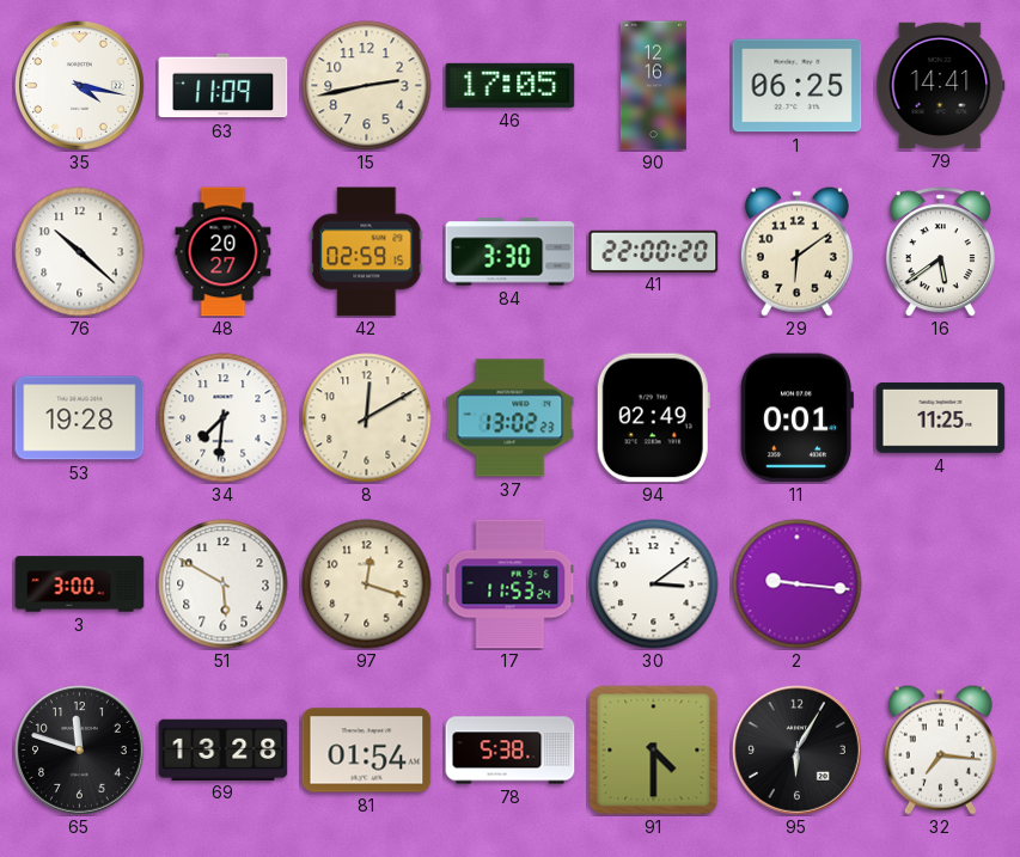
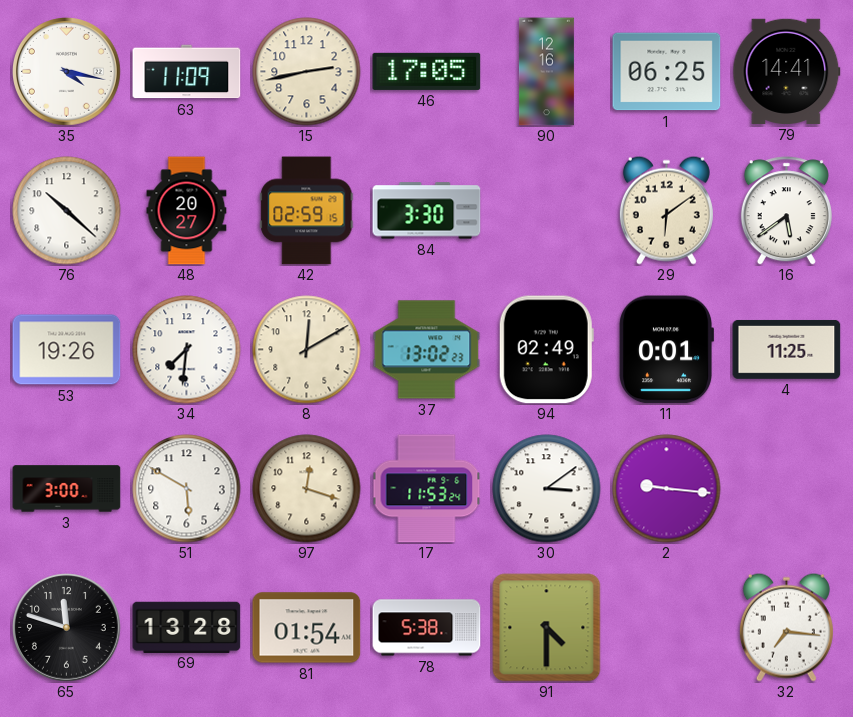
41: 22:00 -> none (654, 251)
53: 19:28 -> 19:26 (67, 350)
95: 6:05 -> none (798, 751)
